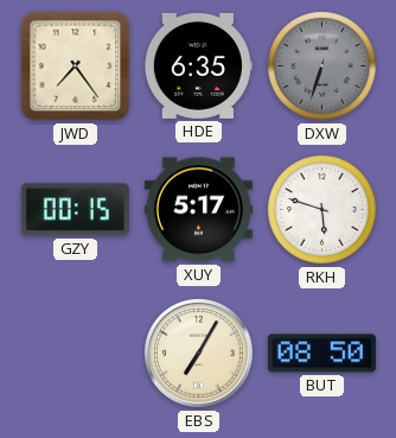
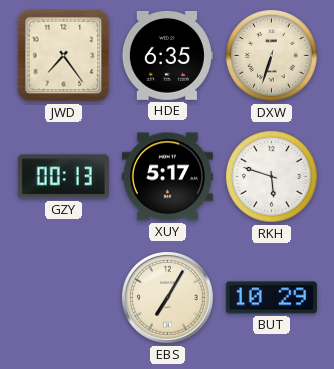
DXW dial: grey -> cream (272, 56)
GZY: 00:15 -> 00:13 (63, 177)
BUT: 08:50 -> 10:29 (271, 298)
